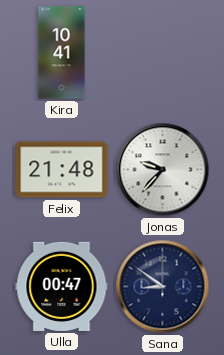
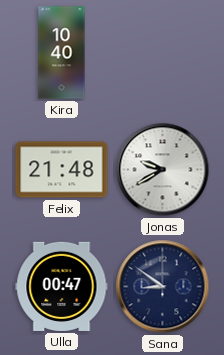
Kira: 10:41 -> 10:40 (62, 53)
Jonas: 9:37 -> 9:40 (163, 170)
